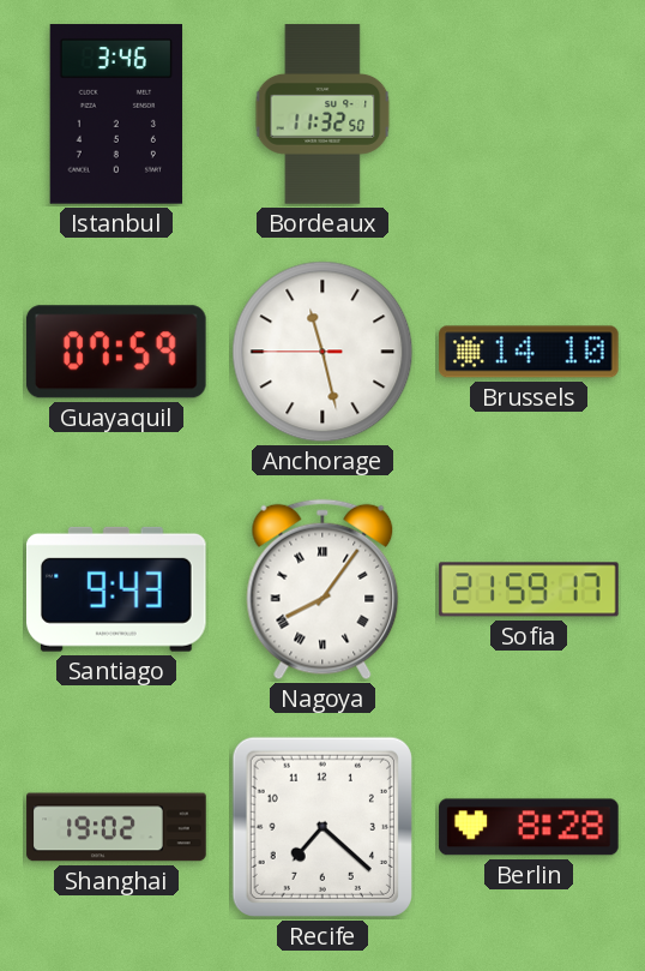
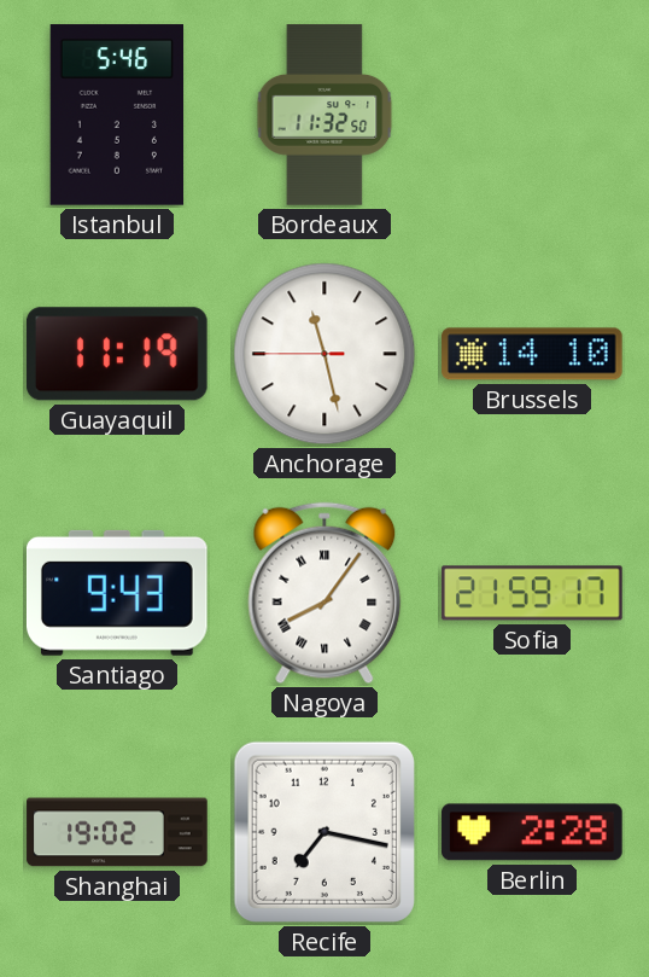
Istanbul: 3:46 -> 5:46 (116, 115)
Guayaquil: 07:59 -> 11:19 (117, 354)
Recife: 7:22 -> 7:17 (324, 832)
Berlin: 8:28 -> 2:28 (532, 832)
